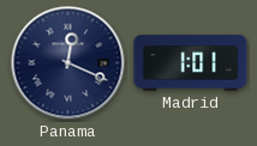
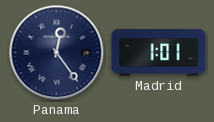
Panama: 12:19 -> 12:24 (57, 53)
